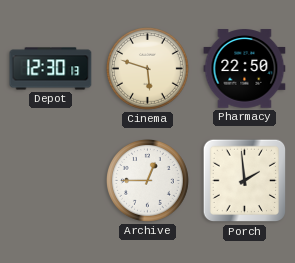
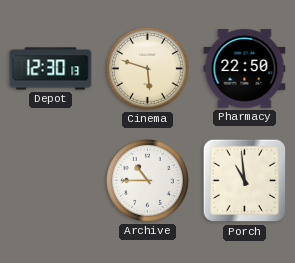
Archive: 12:45 -> 10:45 (148, 181)
Porch: 1:59 -> 10:59 (245, 181)
